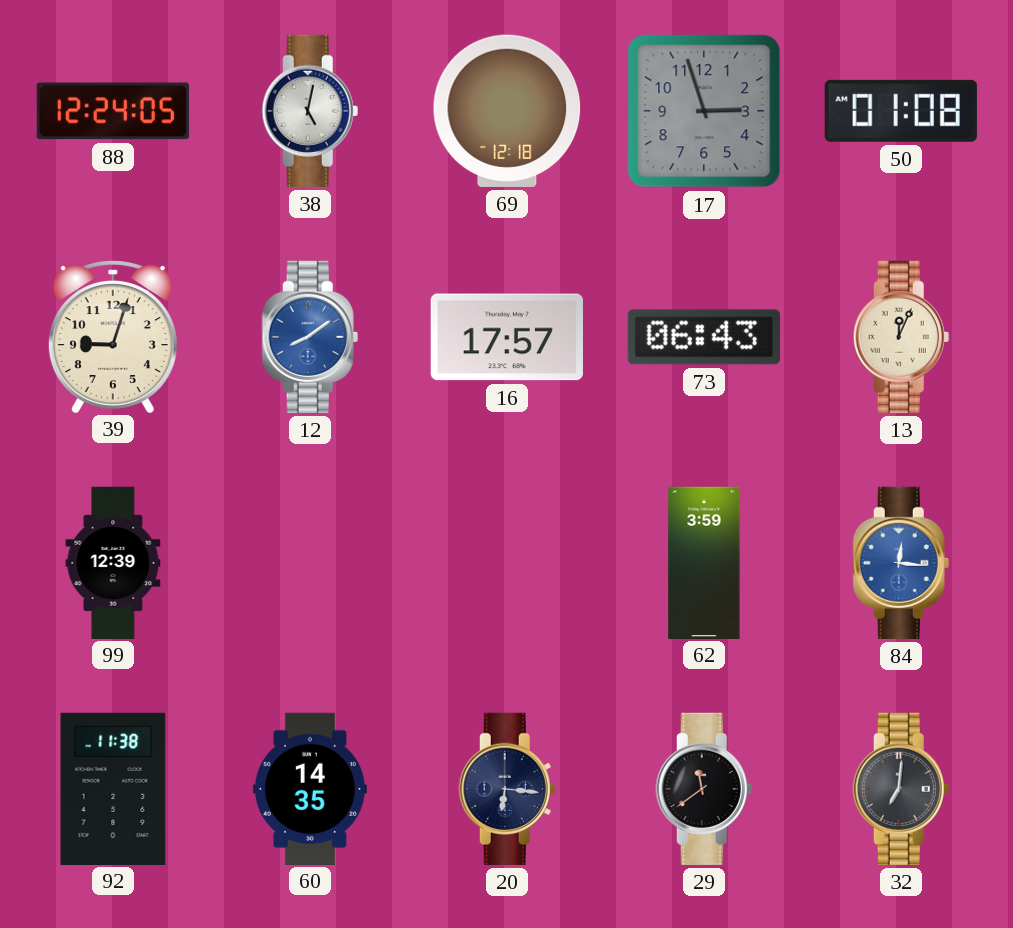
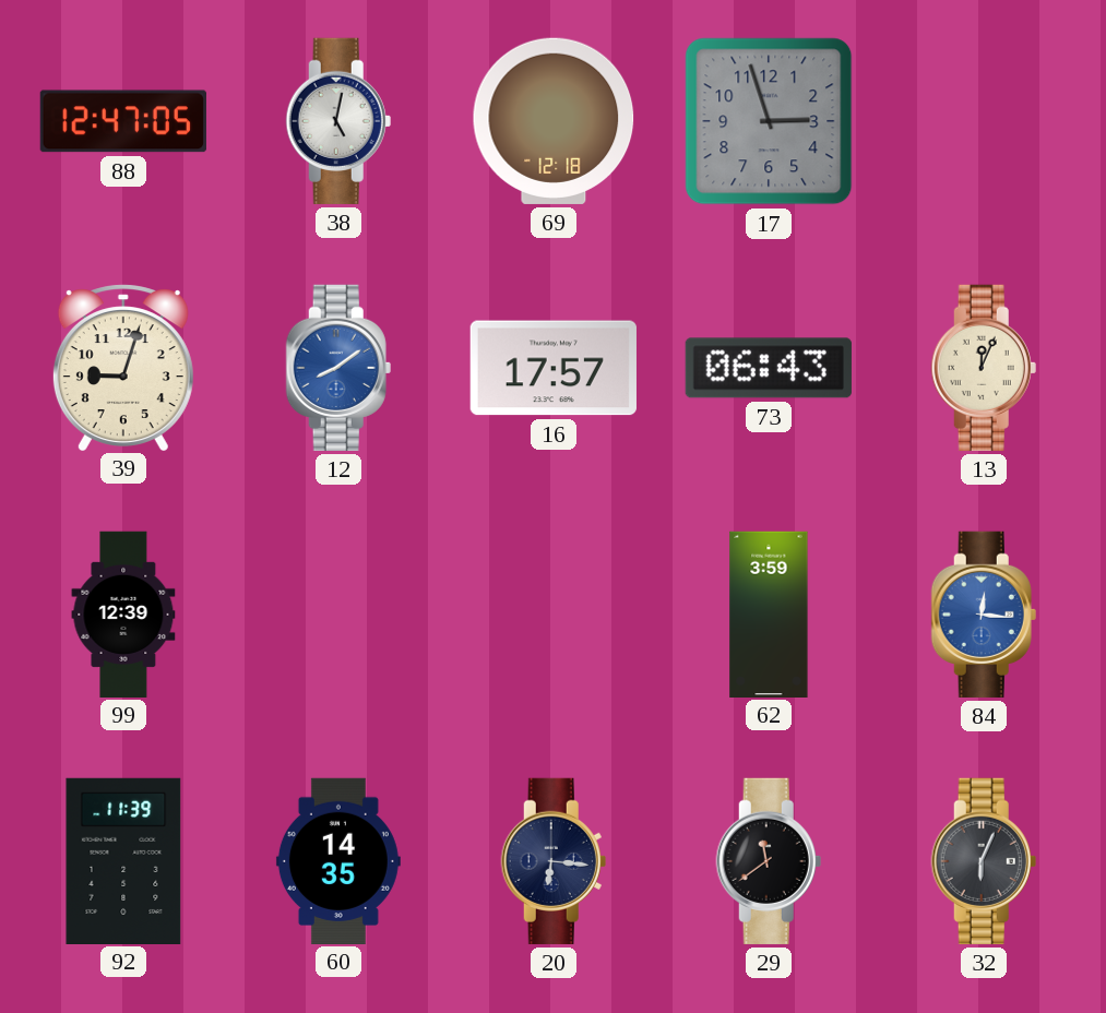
88: 12:24 -> 12:47 (123, 121)
50: 01:08 -> none (901, 111)
92: 11:38 -> 11:39 (123, 860)
32: 7:01 -> 6:04 (984, 861)
